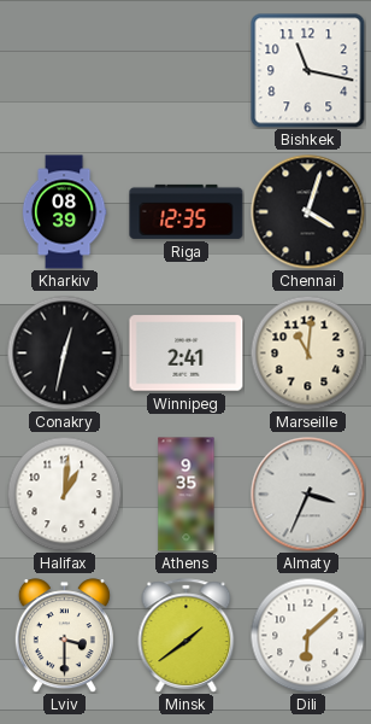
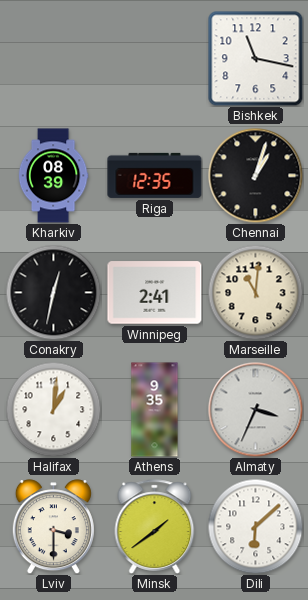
Chennai: 4:03 -> 1:03 (255, 175)
